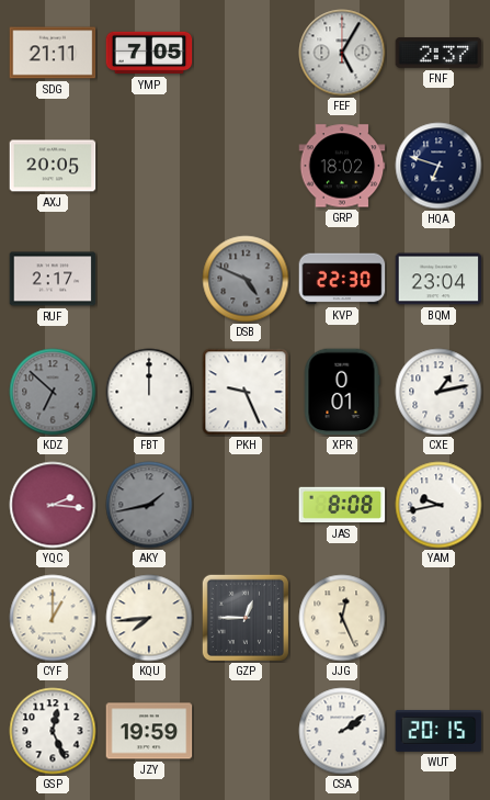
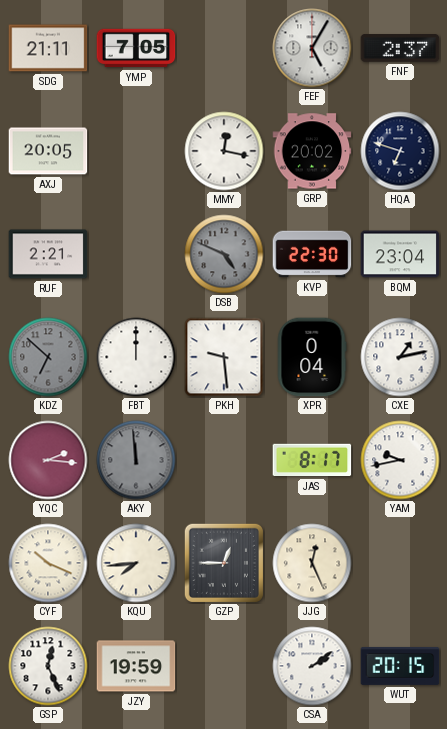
MMY: none -> 12:17 (224, 151)
GRP: 18:02 -> 20:02 (312, 151)
RUF: 2:17 -> 2:21 (48, 254)
PKH: 9:26 -> 9:29 (224, 357)
XPR: 0:01 -> 0:04 (312, 357)
AKY: 1:43 -> 11:59 (136, 460)
JAS: 8:08 -> 8:17 (312, 460)
CYF: 1:00 -> 10:19 (48, 563)
